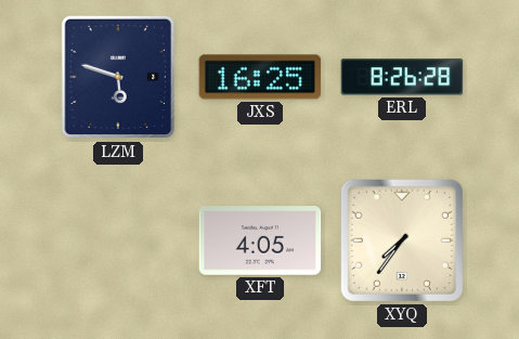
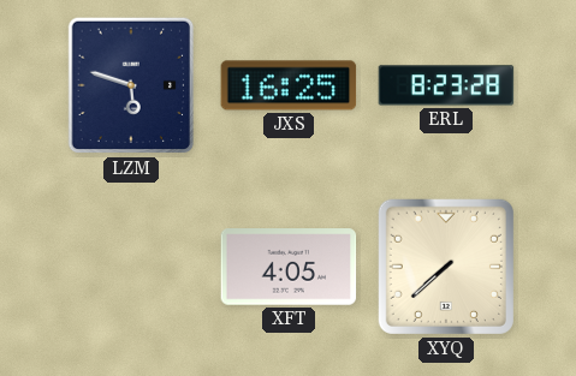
ERL: 8:26 -> 8:23 (446, 85)
XYQ: 7:36 -> 7:38 (446, 267)
